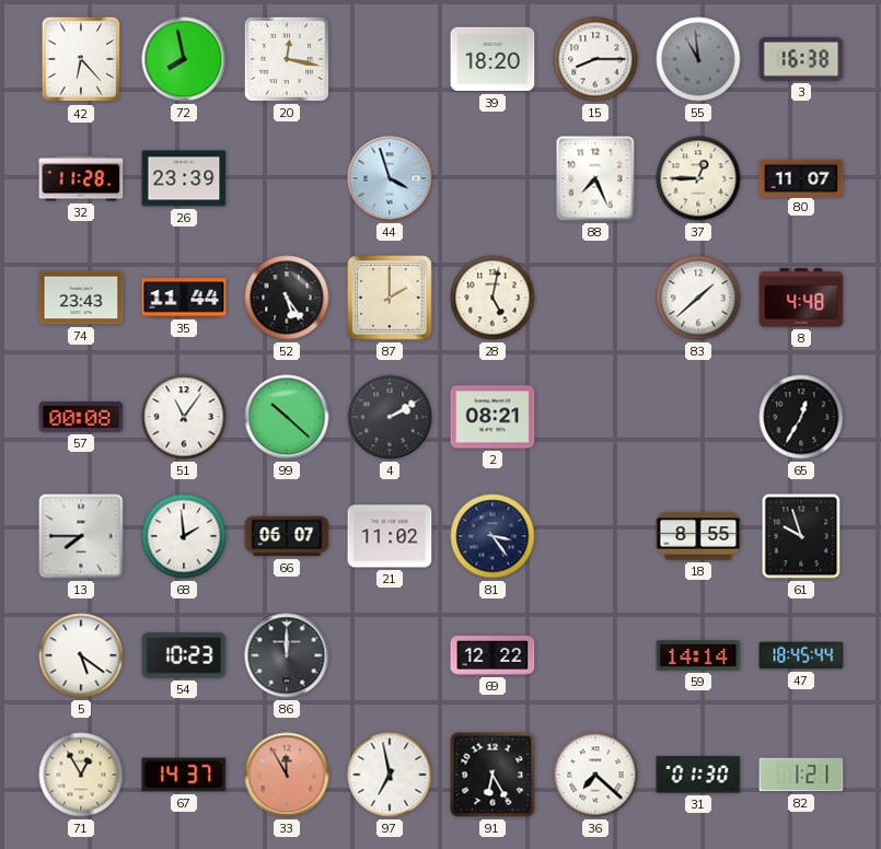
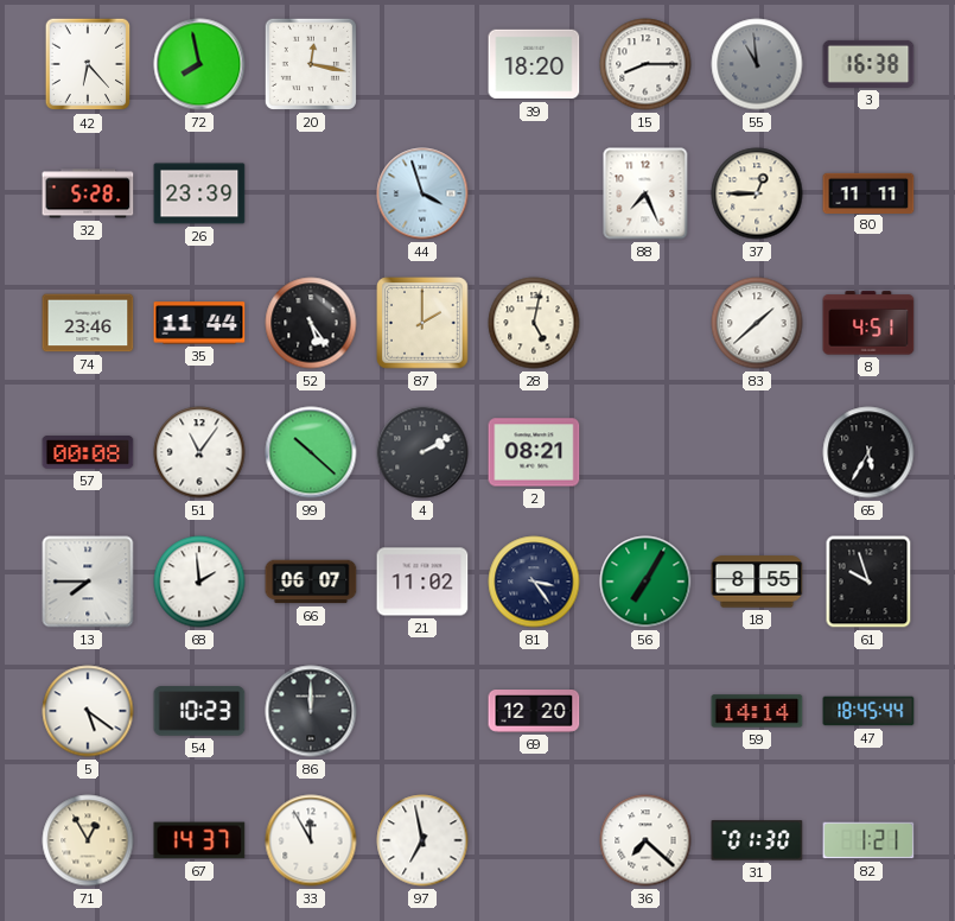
32: 11:28 -> 5:28 (88, 193)
80: 11:07 -> 11:11 (868, 192)
74: 23:43 -> 23:46 (88, 323)
8: 4:48 -> 4:51 (868, 323)
65: 12:35 -> 5:35 (868, 452)
56: none -> 7:05 (645, 582)
69: 12:22 -> 12:20 (534, 712)
33 dial: salmon -> white (311, 840)
91: 6:25 -> none (492, 775)
